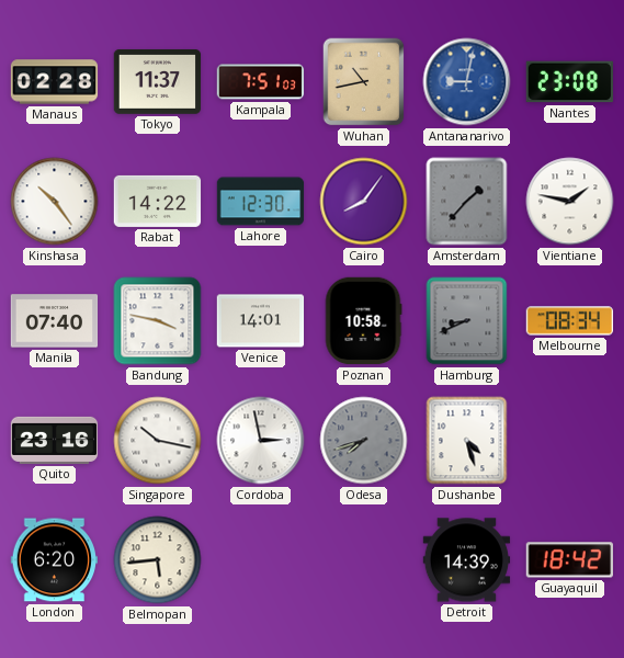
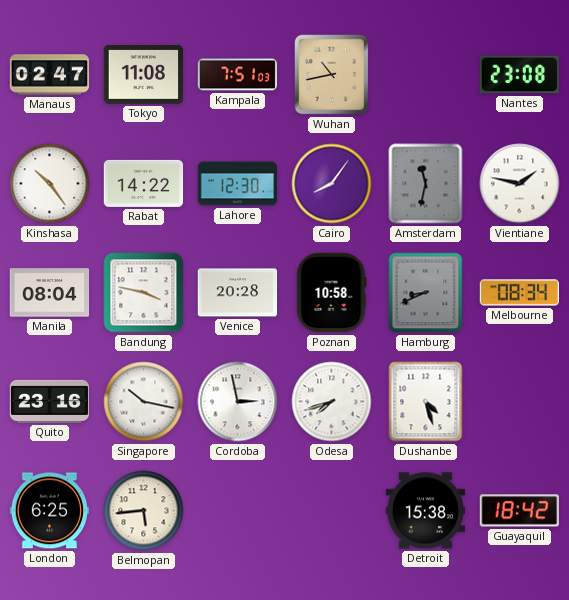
Manaus: 02:28 -> 02:47 (50, 75)
Tokyo: 11:37 -> 11:08 (144, 74)
Antananarivo: 9:02 -> none (467, 82)
Amsterdam: 1:37 -> 11:32 (426, 184)
Manila: 07:40 -> 08:04 (50, 293)
Venice: 14:01 -> 20:28 (238, 293)
Odesa dial: grey -> white (332, 402)
London: 6:20 -> 6:25 (50, 511)
Detroit: 14:39 -> 15:38 (426, 511)
